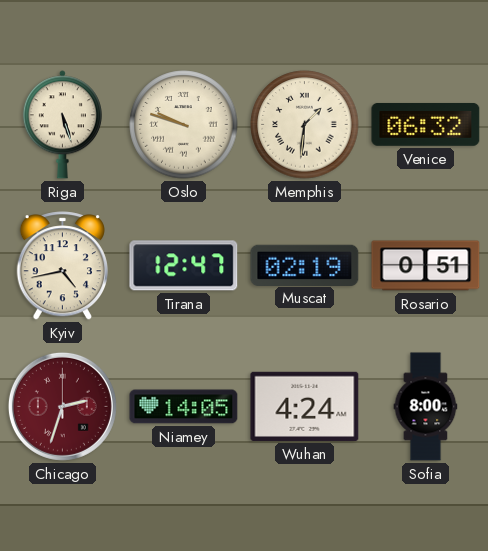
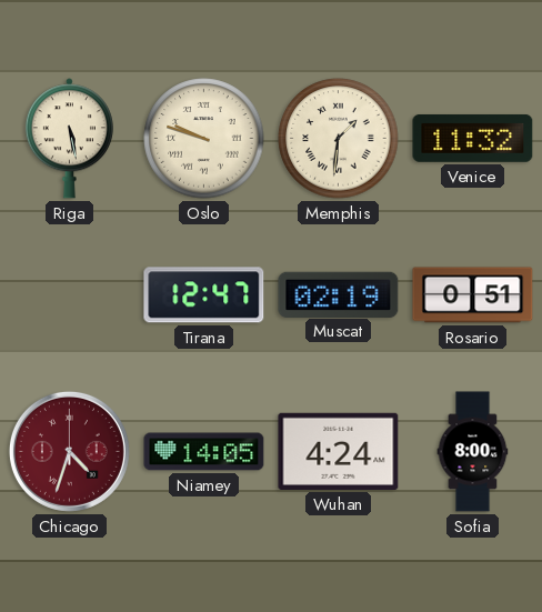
Riga: 5:27 -> 5:28 (69, 139)
Venice: 06:32 -> 11:32 (473, 138)
Kyiv: 4:43 -> none (62, 266)
Chicago: 2:33 -> 4:33 (69, 451)
